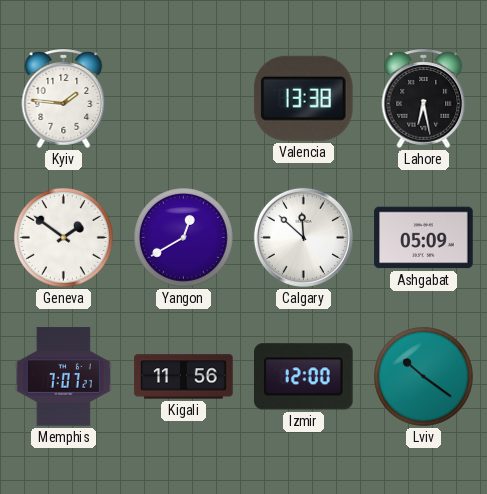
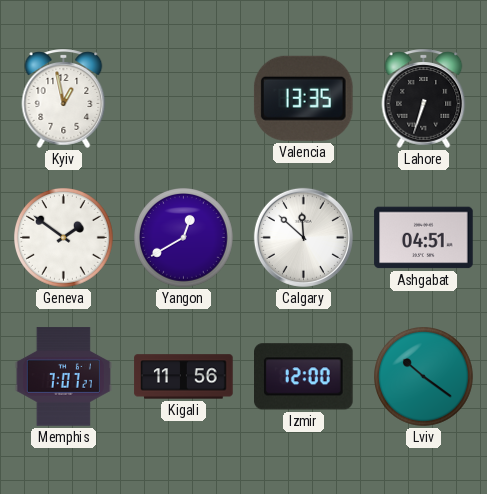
Kyiv: 1:46 -> 12:58 (64, 98)
Valencia: 13:38 -> 13:35 (303, 98)
Lahore: 6:28 -> 6:33 (424, 98)
Ashgabat: 05:09 -> 04:51 (424, 238)
